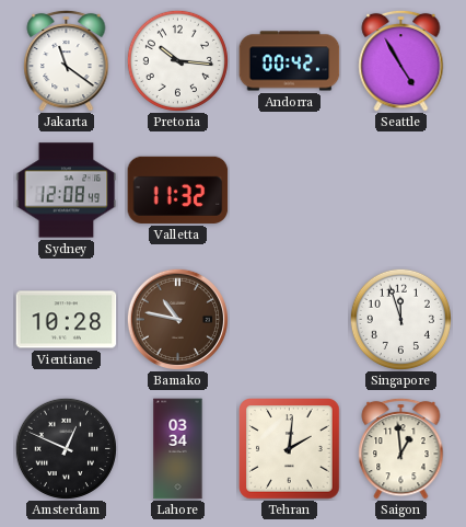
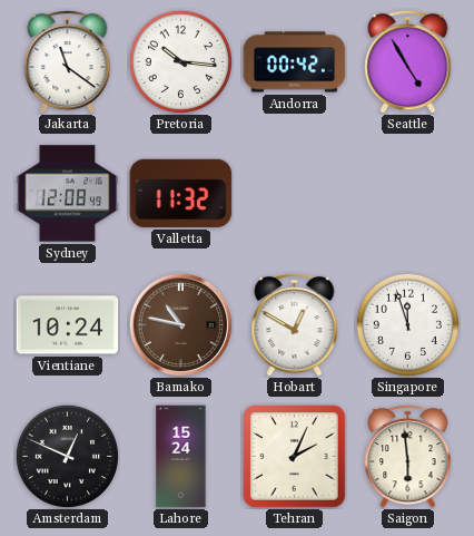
Vientiane: 10:28 -> 10:24 (68, 325)
Hobart: none -> 12:50 (295, 324)
Lahore: 03:34 -> 15:24 (181, 457)
Tehran: 2:01 -> 2:04 (295, 457)
Saigon: 12:59 -> 5:59 (408, 456)
